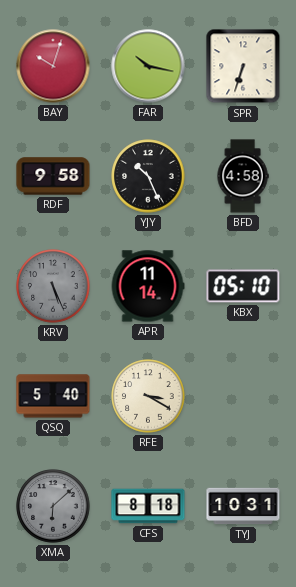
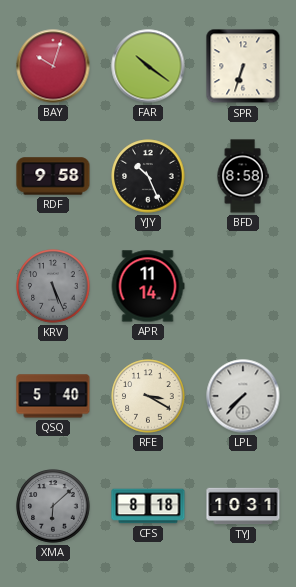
FAR: 10:17 -> 10:21 (148, 66)
BFD: 4:58 -> 8:58 (243, 176)
KBX: 05:10 -> none (243, 286)
LPL: none -> 7:37 (243, 396)
